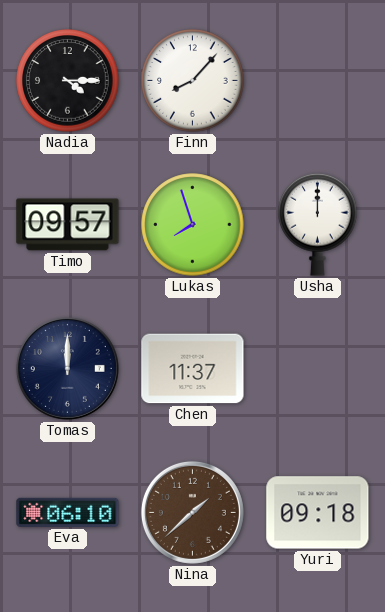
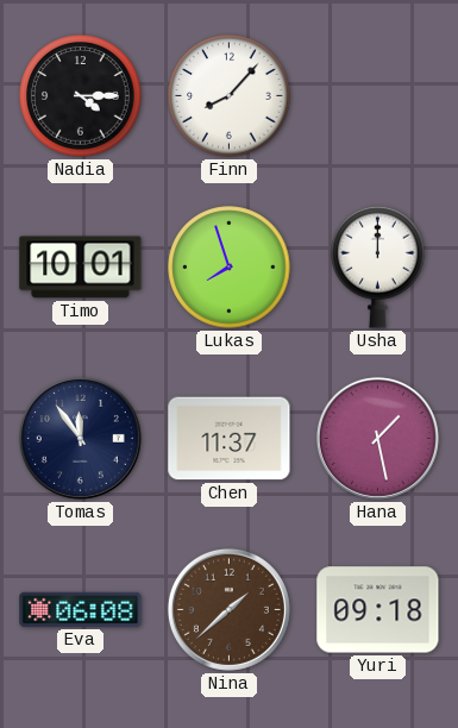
Timo: 09:57 -> 10:01 (81, 268)
Tomas: 12:00 -> 11:54 (80, 438)
Hana: none -> 1:28 (377, 438)
Eva: 06:10 -> 06:08 (81, 609)
